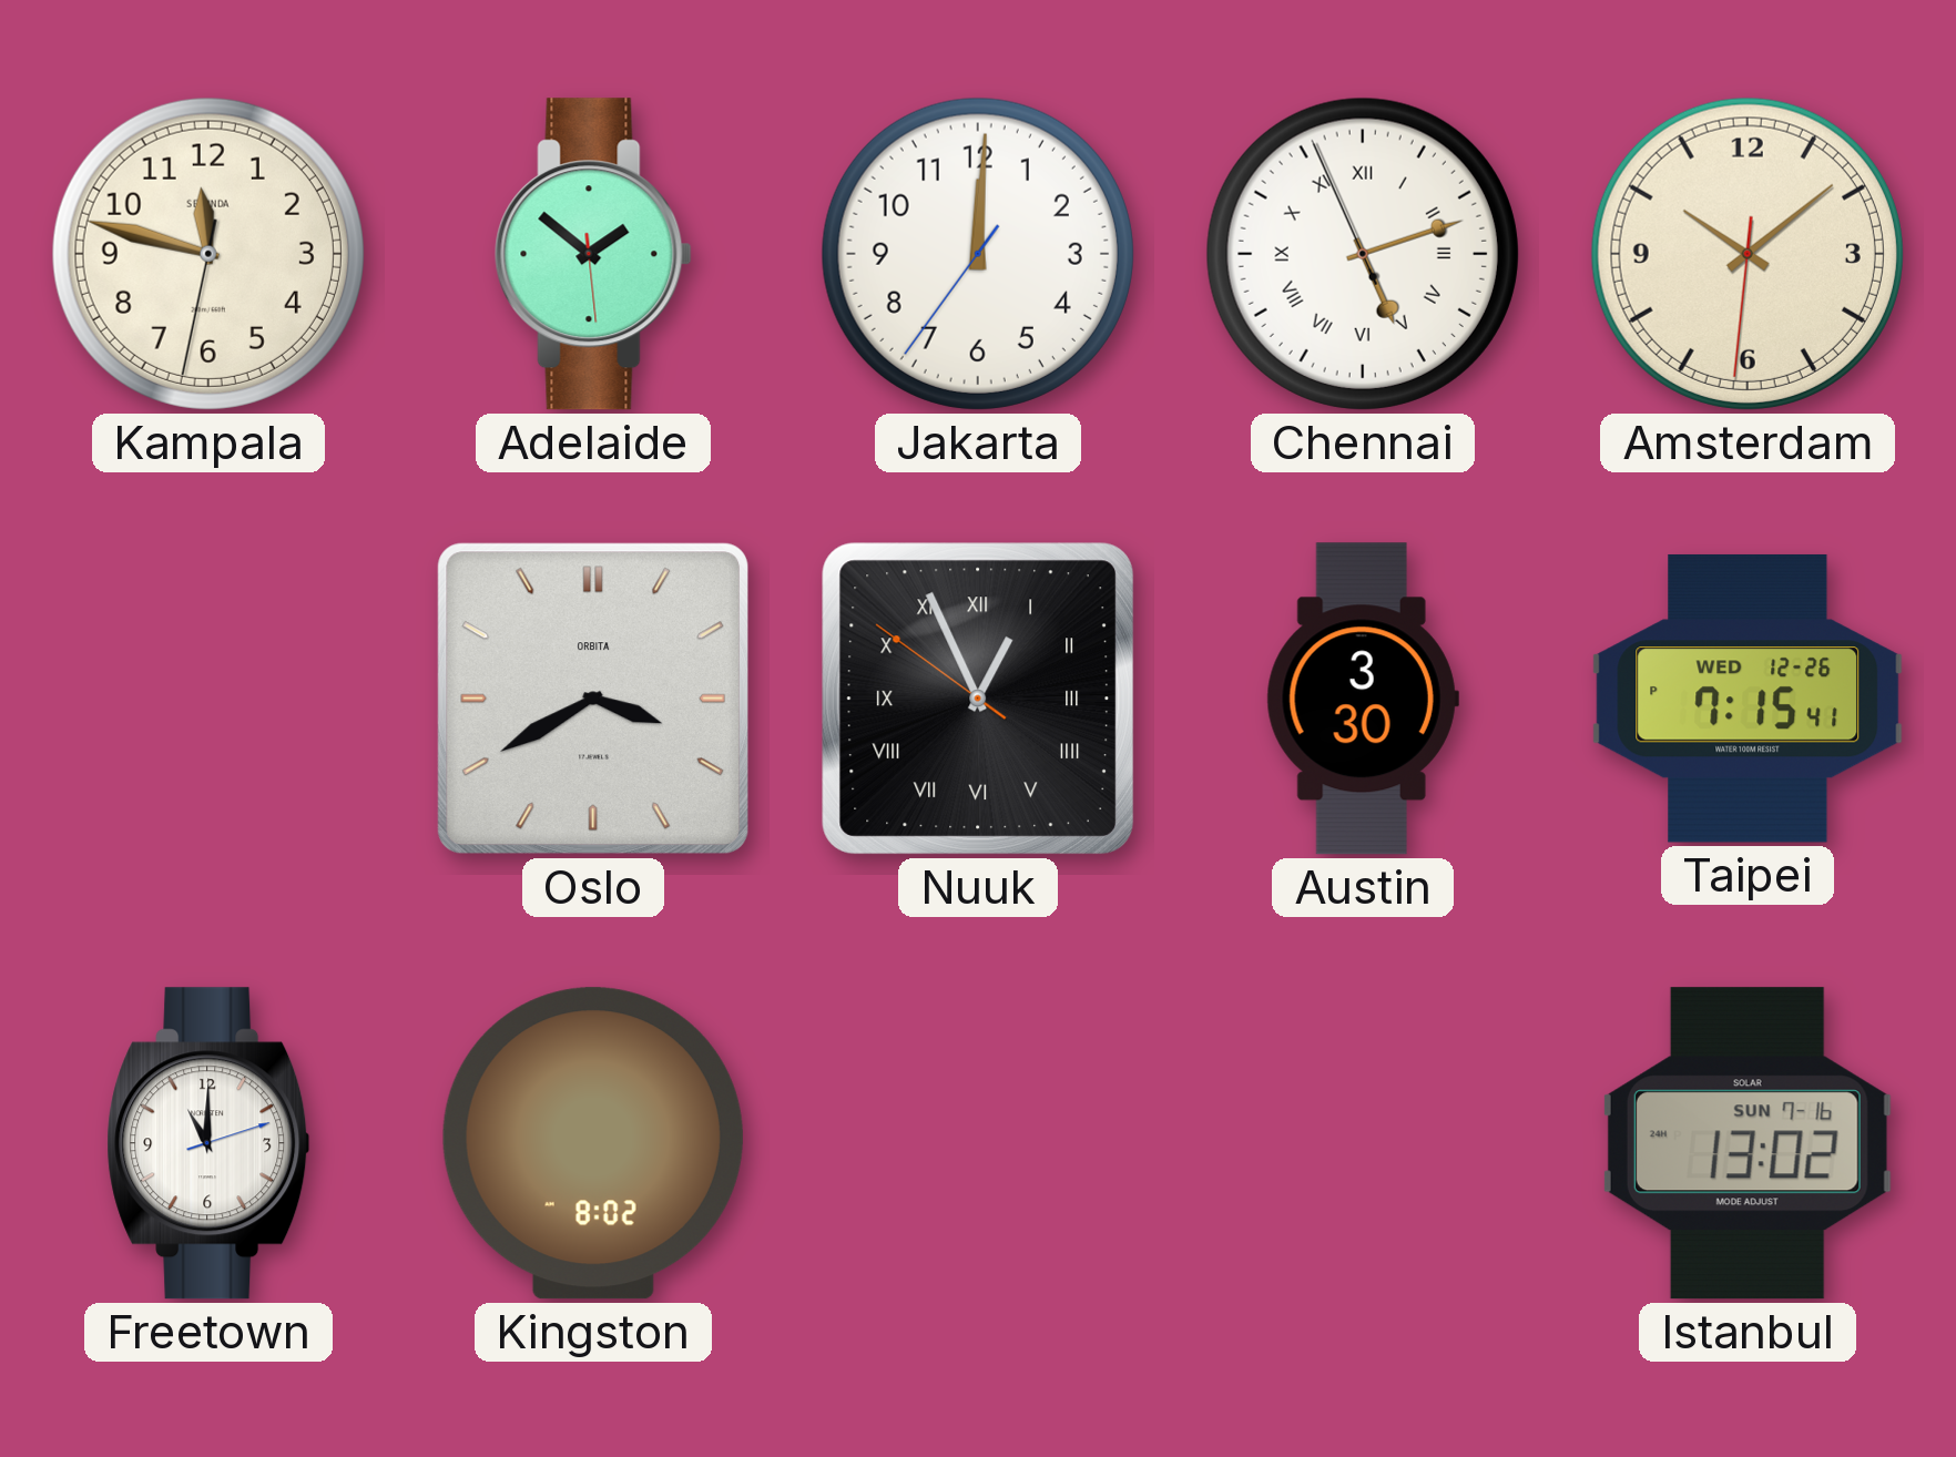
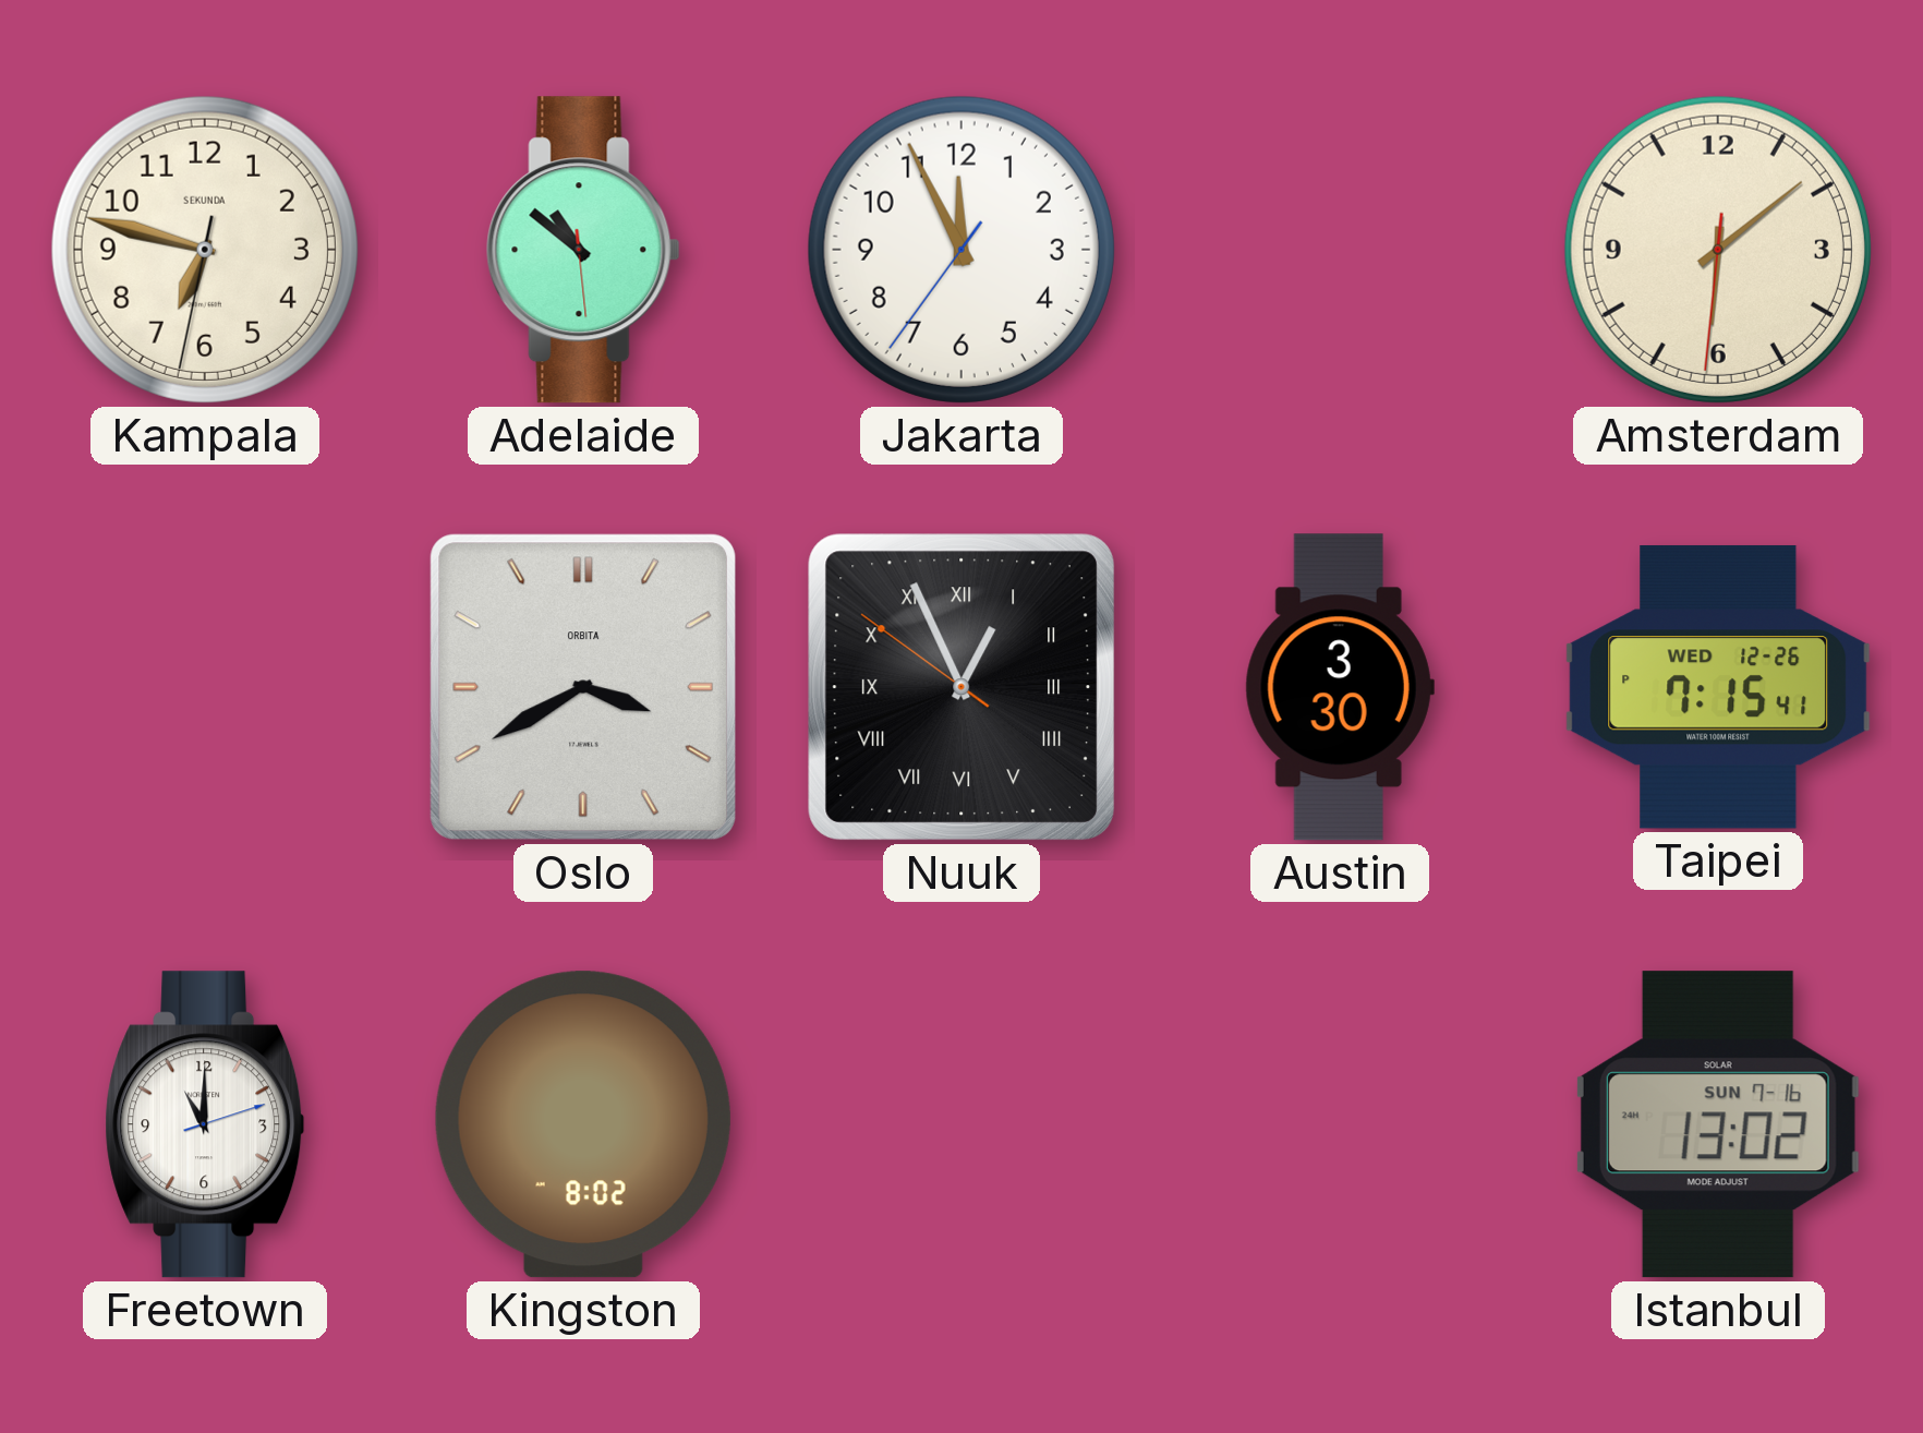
Kampala: 11:47 -> 6:47 (205, 250)
Adelaide: 1:51 -> 10:51 (583, 250)
Jakarta: 12:00 -> 11:55 (961, 250)
Chennai: 5:11 -> none (1363, 254)
Amsterdam: 10:08 -> 6:08 (1718, 250)
